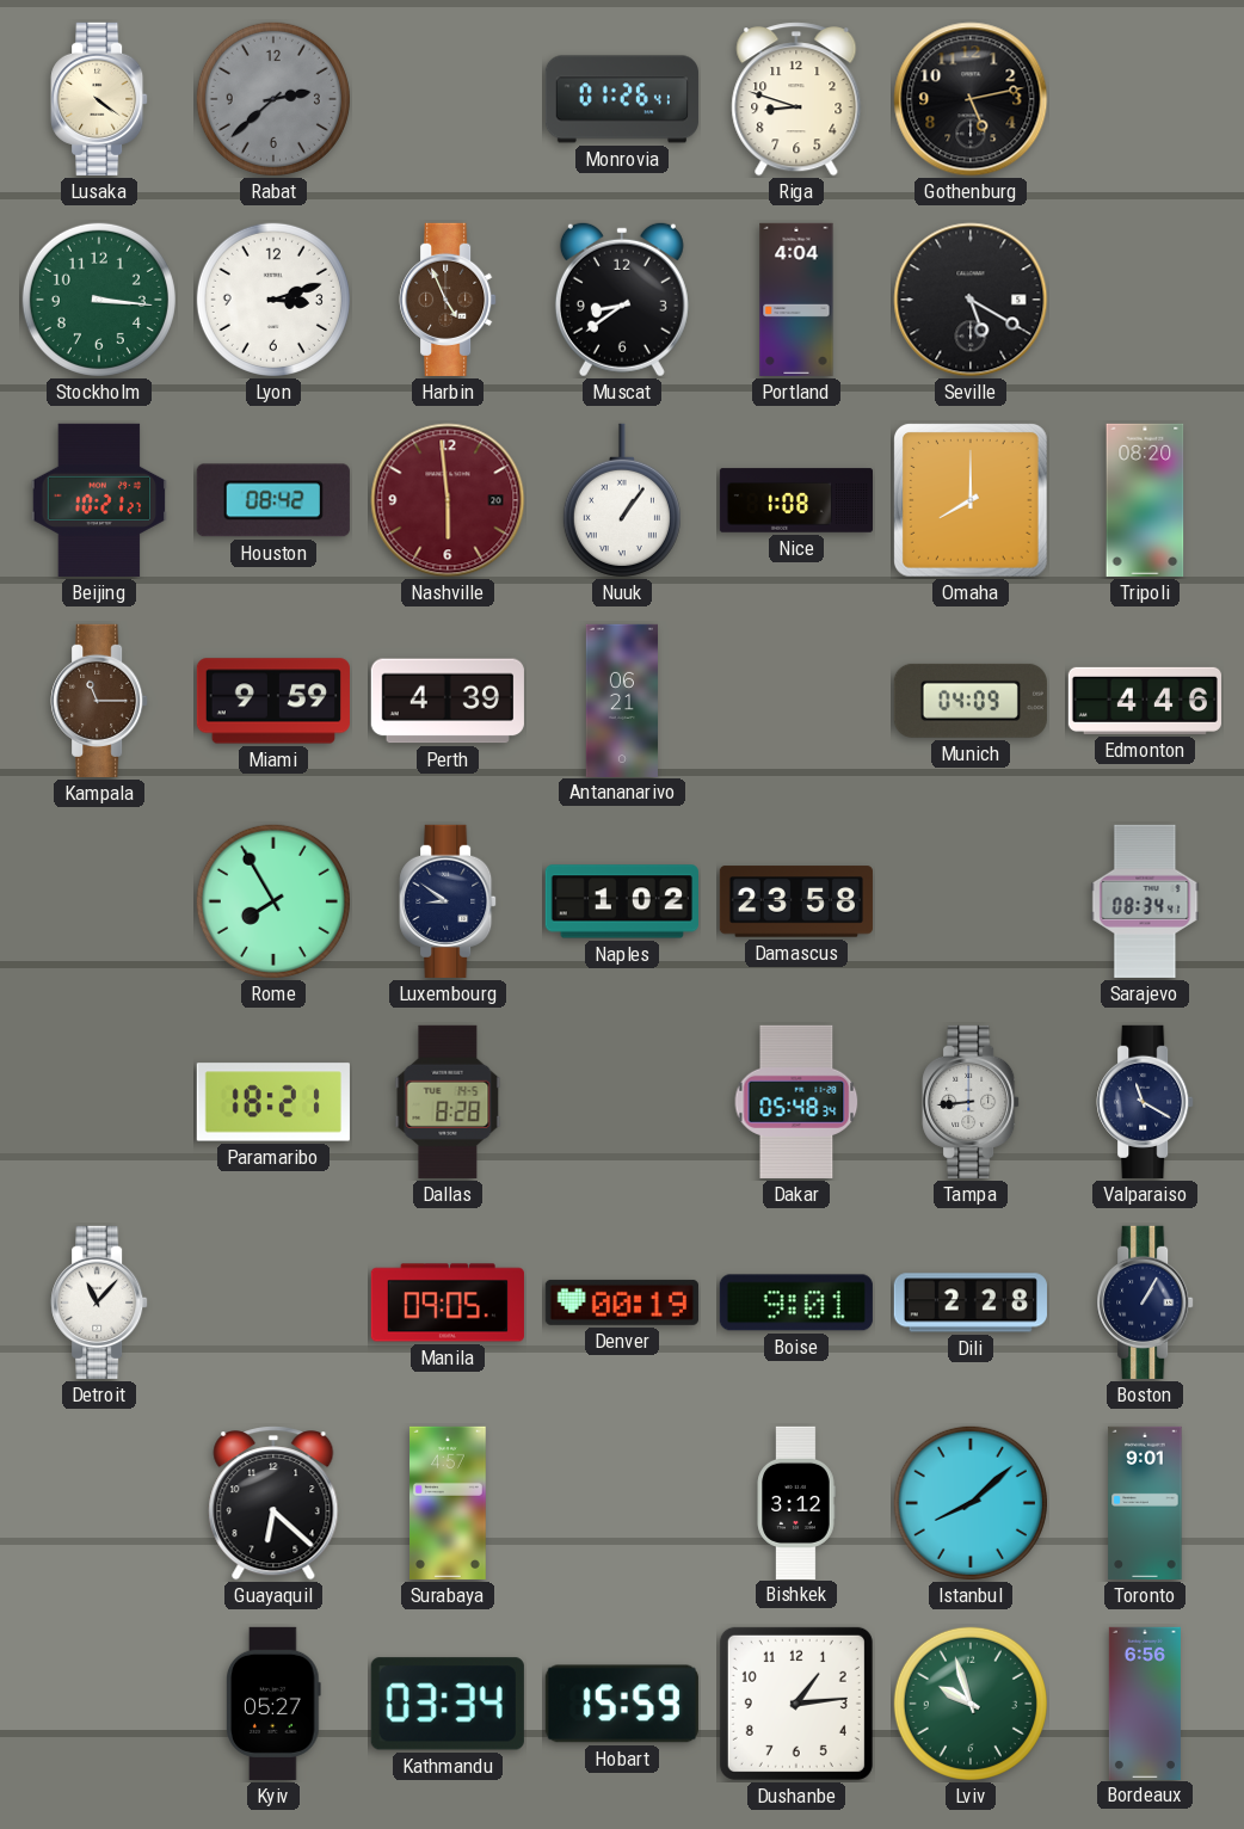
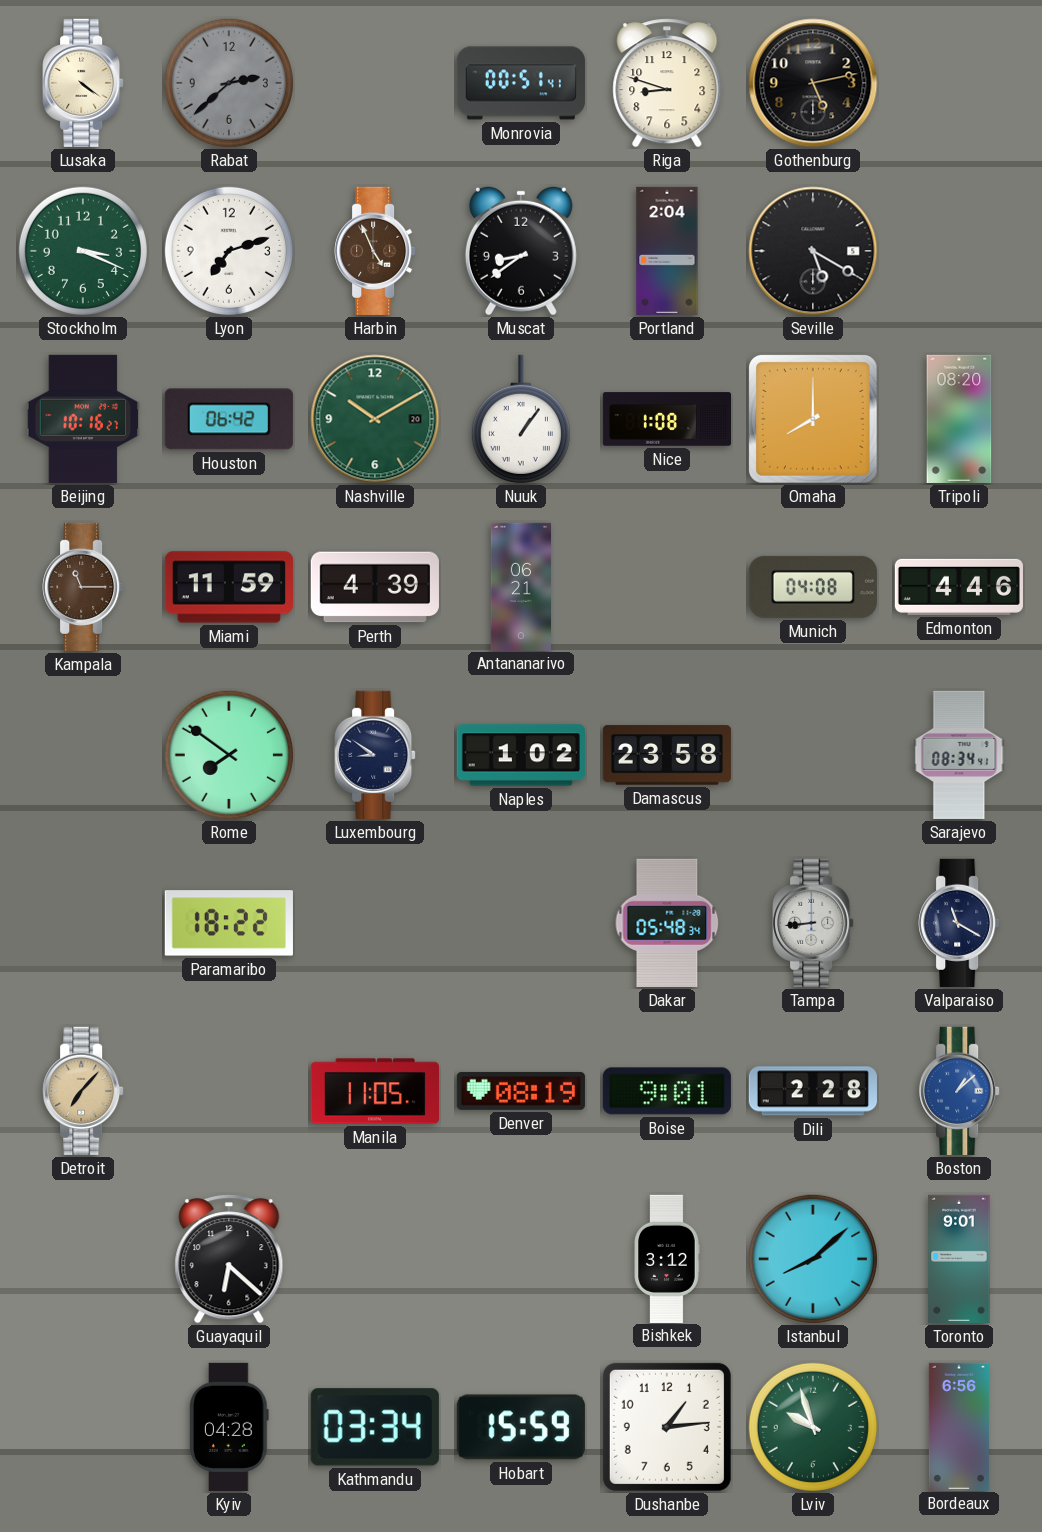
Monrovia: 01:26 -> 00:51 (521, 83)
Stockholm: 3:16 -> 3:19 (83, 251)
Lyon: 3:12 -> 7:12 (229, 251)
Portland: 4:04 -> 2:04 (667, 251)
Beijing: 10:21 -> 10:16 (82, 419)
Houston: 08:42 -> 06:42 (229, 419)
Nashville: 5:59 -> 10:10 (375, 419)
Nashville dial: burgundy -> green (375, 419)
Miami: 9:59 -> 11:59 (229, 587)
Munich: 04:09 -> 04:08 (813, 587)
Rome: 7:55 -> 7:51 (229, 755)
Paramaribo: 18:21 -> 18:22 (229, 923)
Dallas: 8:28 -> none (448, 1102)
Detroit: 11:07 -> 7:07 (83, 1091)
Detroit dial: white -> champagne (83, 1091)
Manila: 09:05 -> 11:05 (375, 1091)
Denver: 00:19 -> 08:19 (521, 1091)
Boston: 1:05 -> 1:08 (959, 1091)
Boston dial: navy -> blue (959, 1091)
Surabaya: 4:57 -> none (449, 1503)
Kyiv: 05:27 -> 04:28 (230, 1427)
